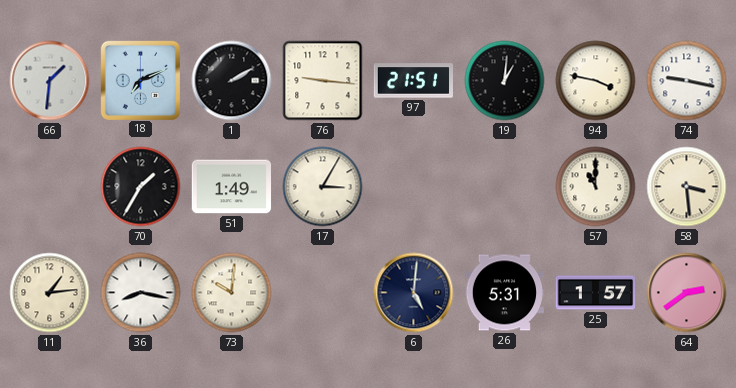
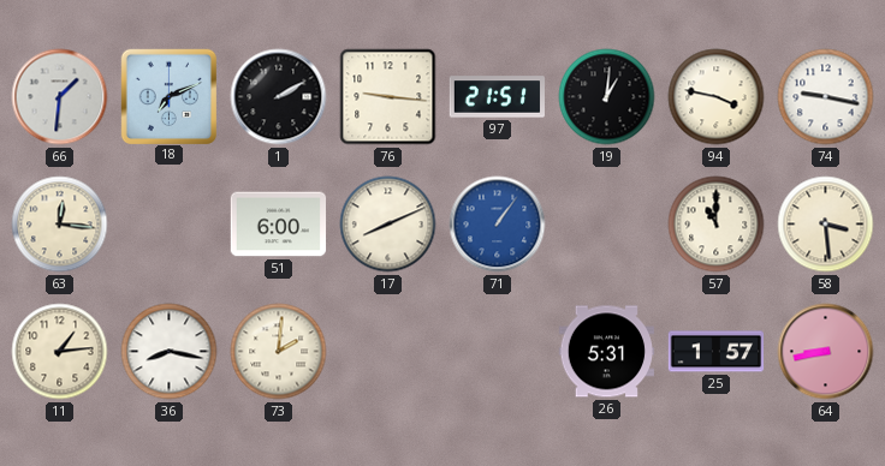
63: none -> 12:16 (60, 225)
70: 1:35 -> none (141, 187)
51: 1:49 -> 6:00 (279, 225)
17: 3:05 -> 8:11 (388, 225)
71: none -> 1:06 (498, 225)
73: 10:01 -> 2:01 (279, 352)
6: 5:01 -> none (414, 293)
64: 2:39 -> 8:43 (826, 352)
